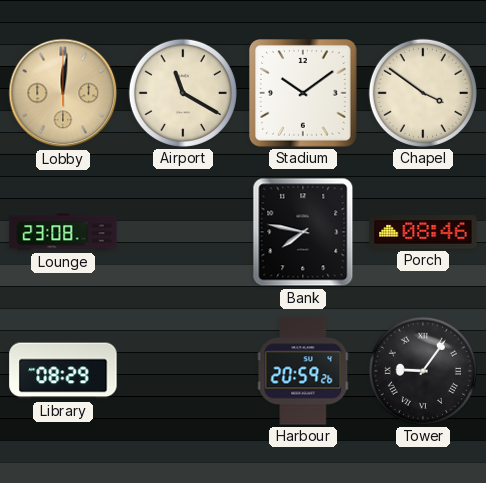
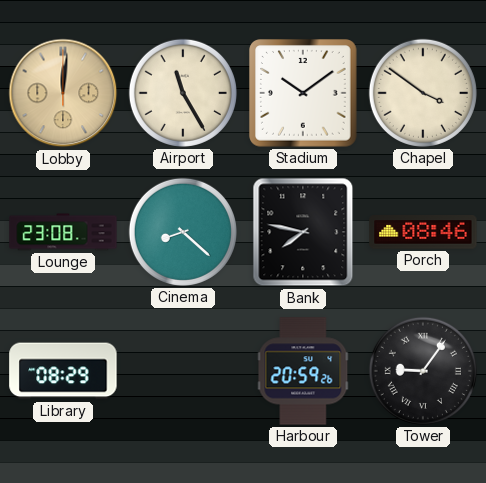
Airport: 11:20 -> 11:25 (183, 93)
Cinema: none -> 8:22 (183, 232)
